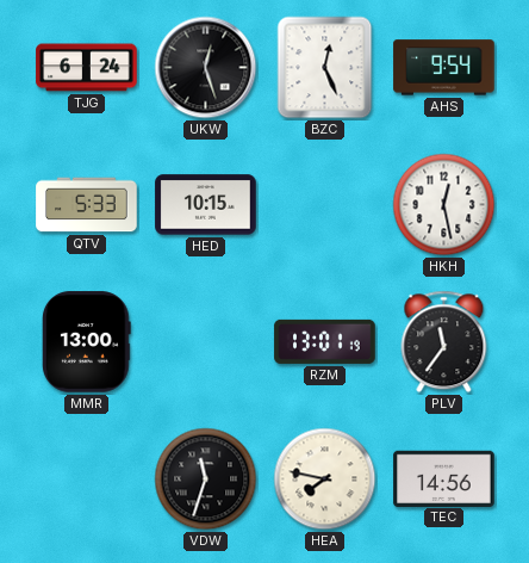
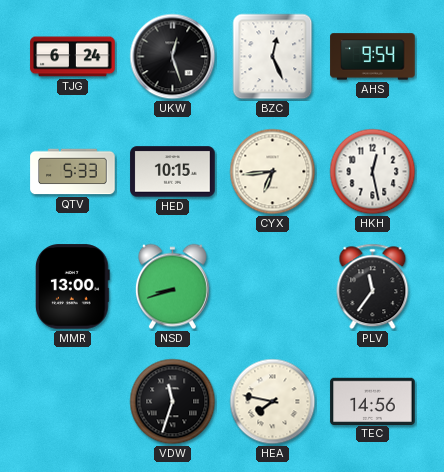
CYX: none -> 6:44 (273, 172)
NSD: none -> 8:42 (172, 287)
RZM: 13:01 -> none (325, 341)
